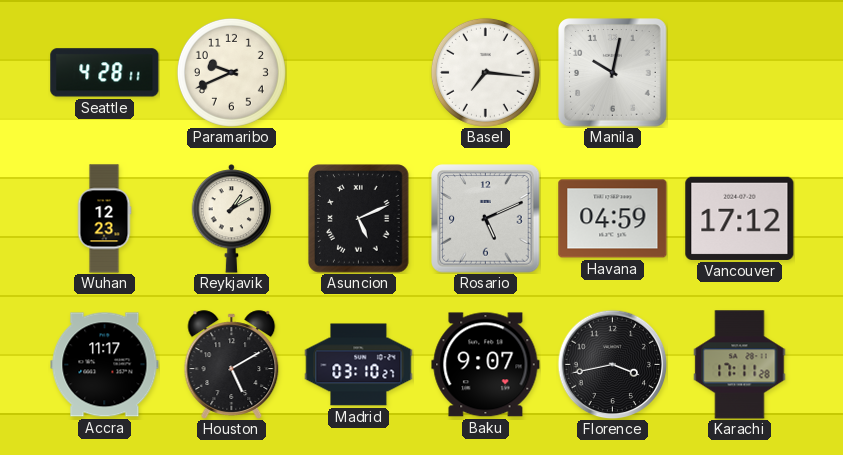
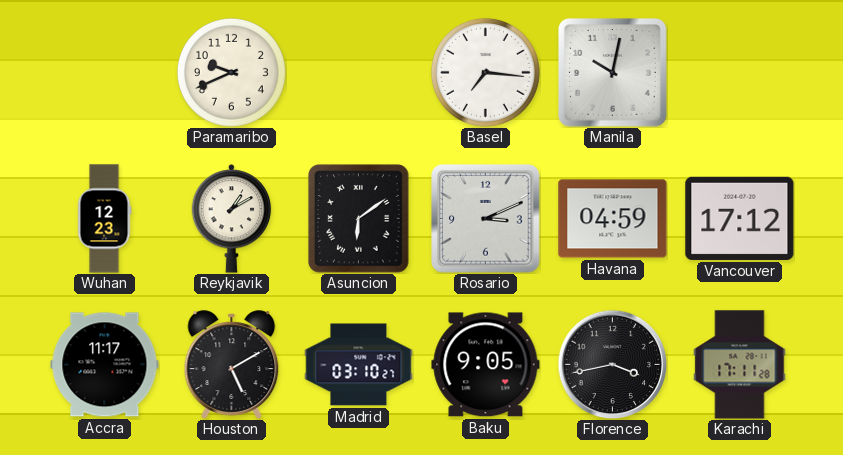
Seattle: 4:28 -> none (105, 73)
Asuncion: 5:11 -> 6:09 (359, 219)
Rosario: 5:11 -> 3:11 (486, 219)
Baku: 9:07 -> 9:05 (486, 365)
